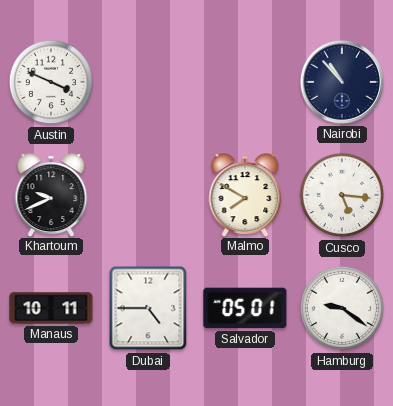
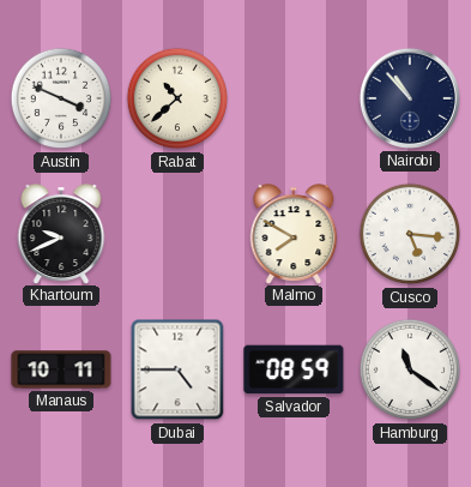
Rabat: none -> 10:38 (177, 98)
Salvador: 05:01 -> 08:59 (294, 369)
Hamburg: 9:21 -> 11:21 (410, 369)
